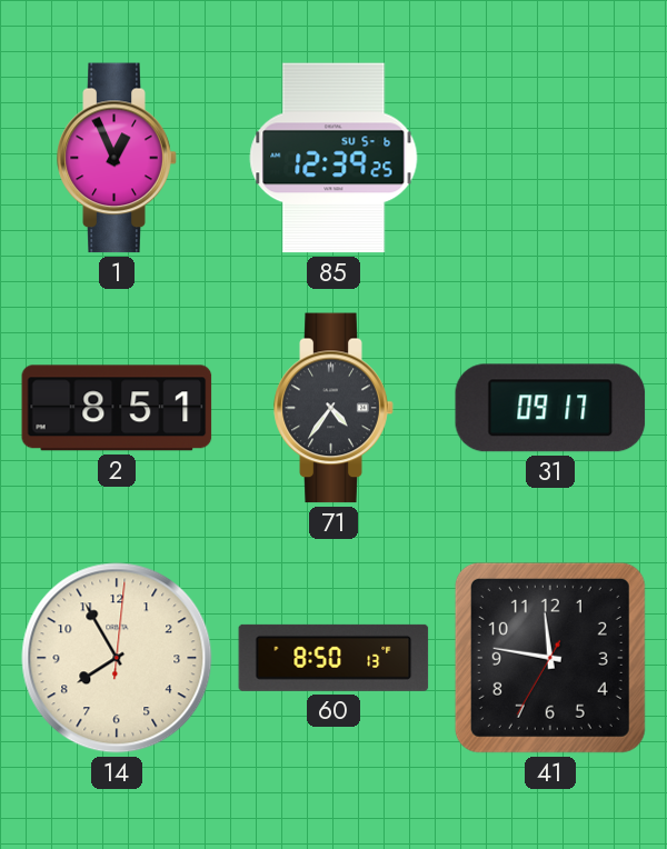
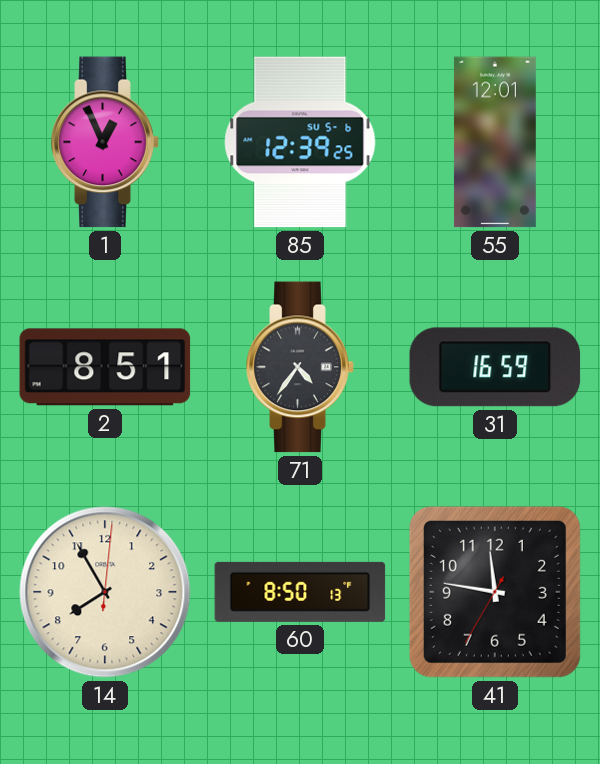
55: none -> 12:01 (495, 142)
31: 09:17 -> 16:59 (495, 367)
